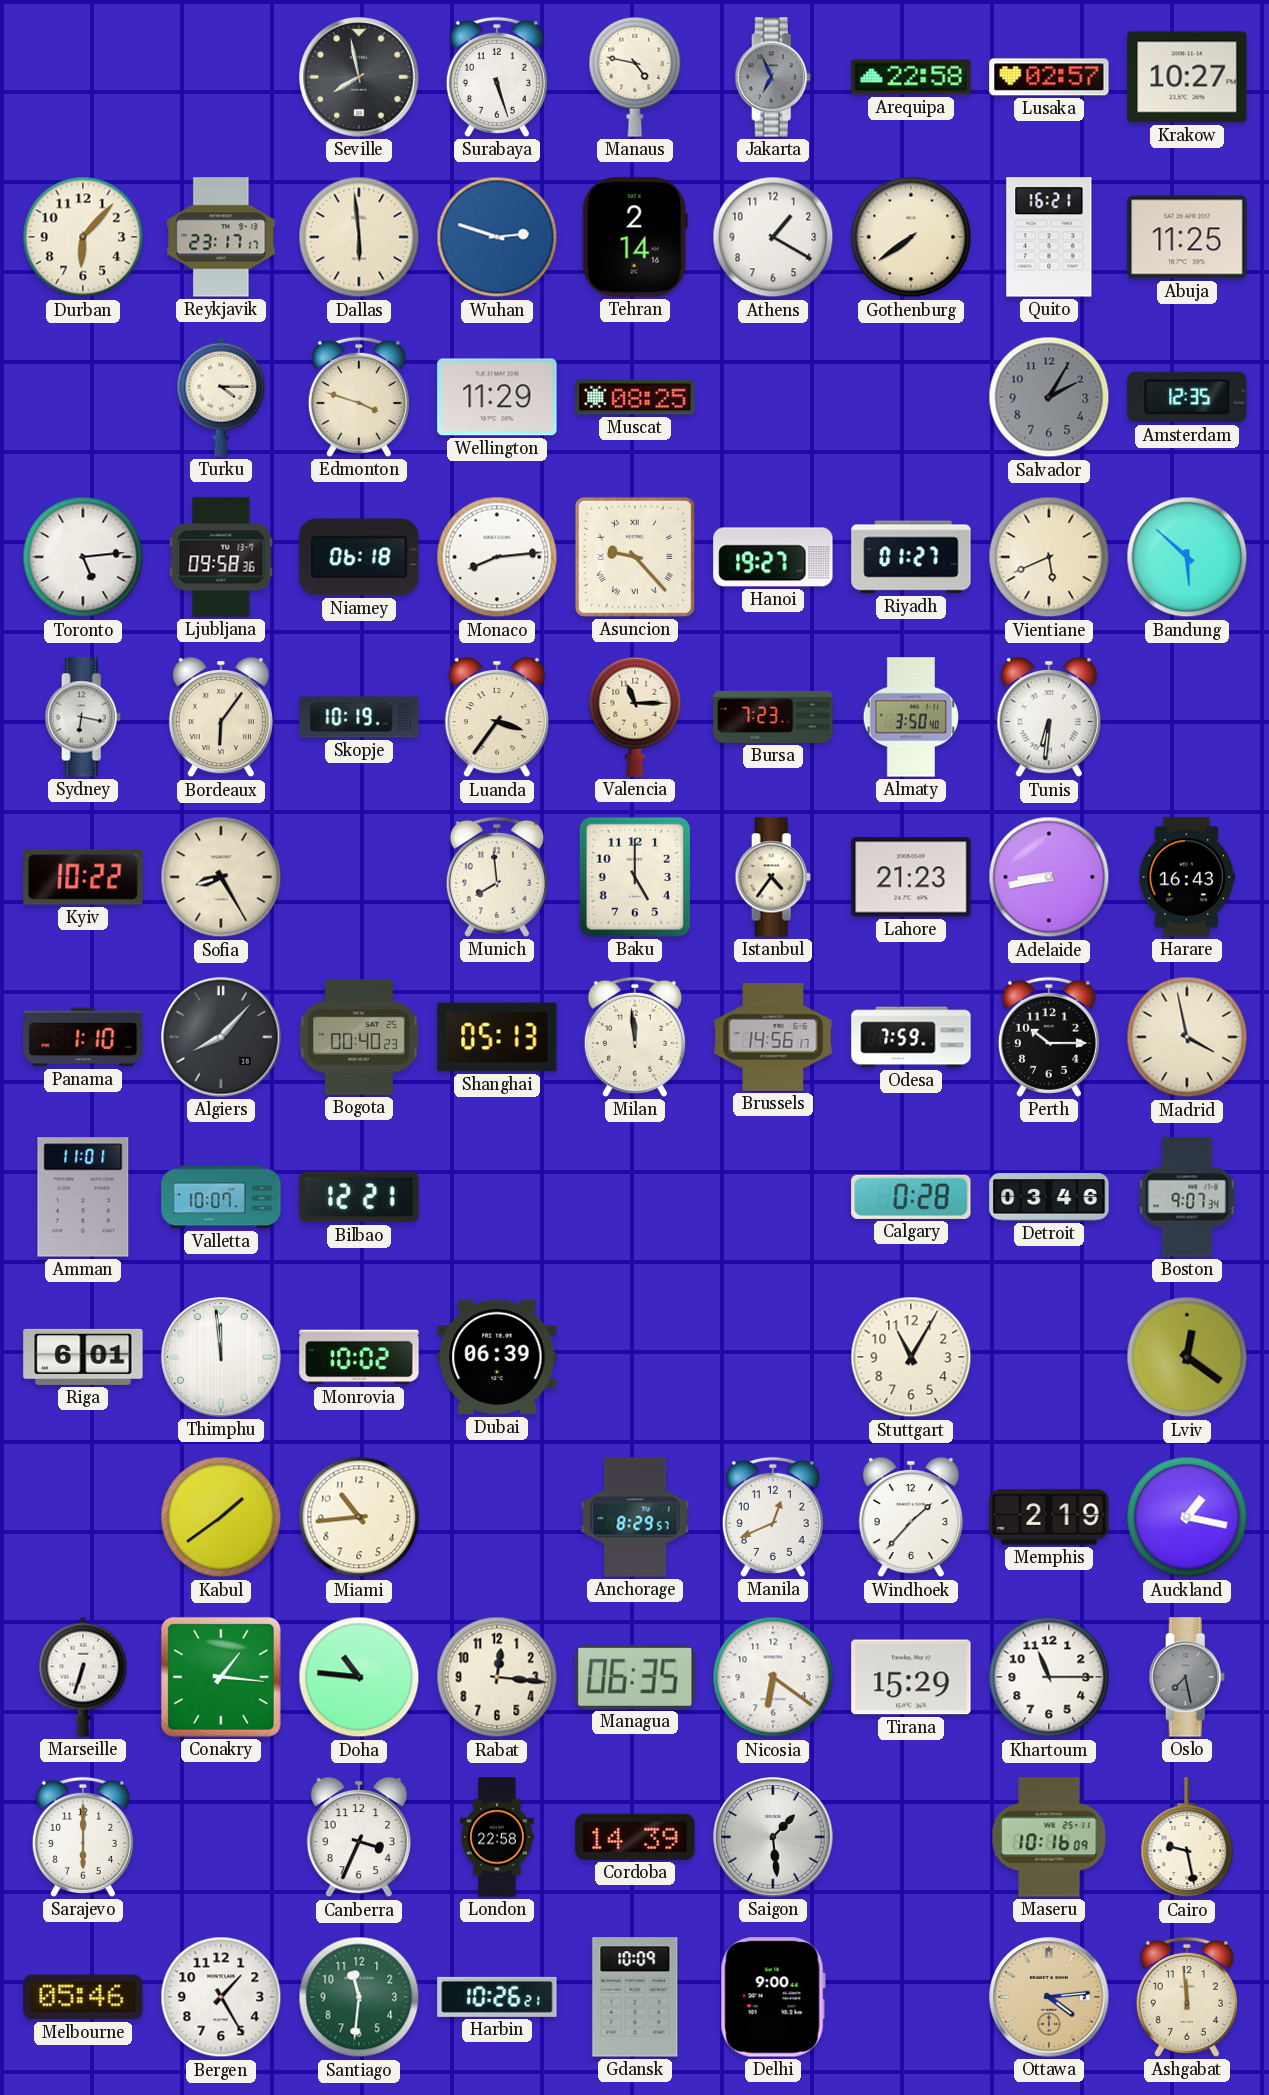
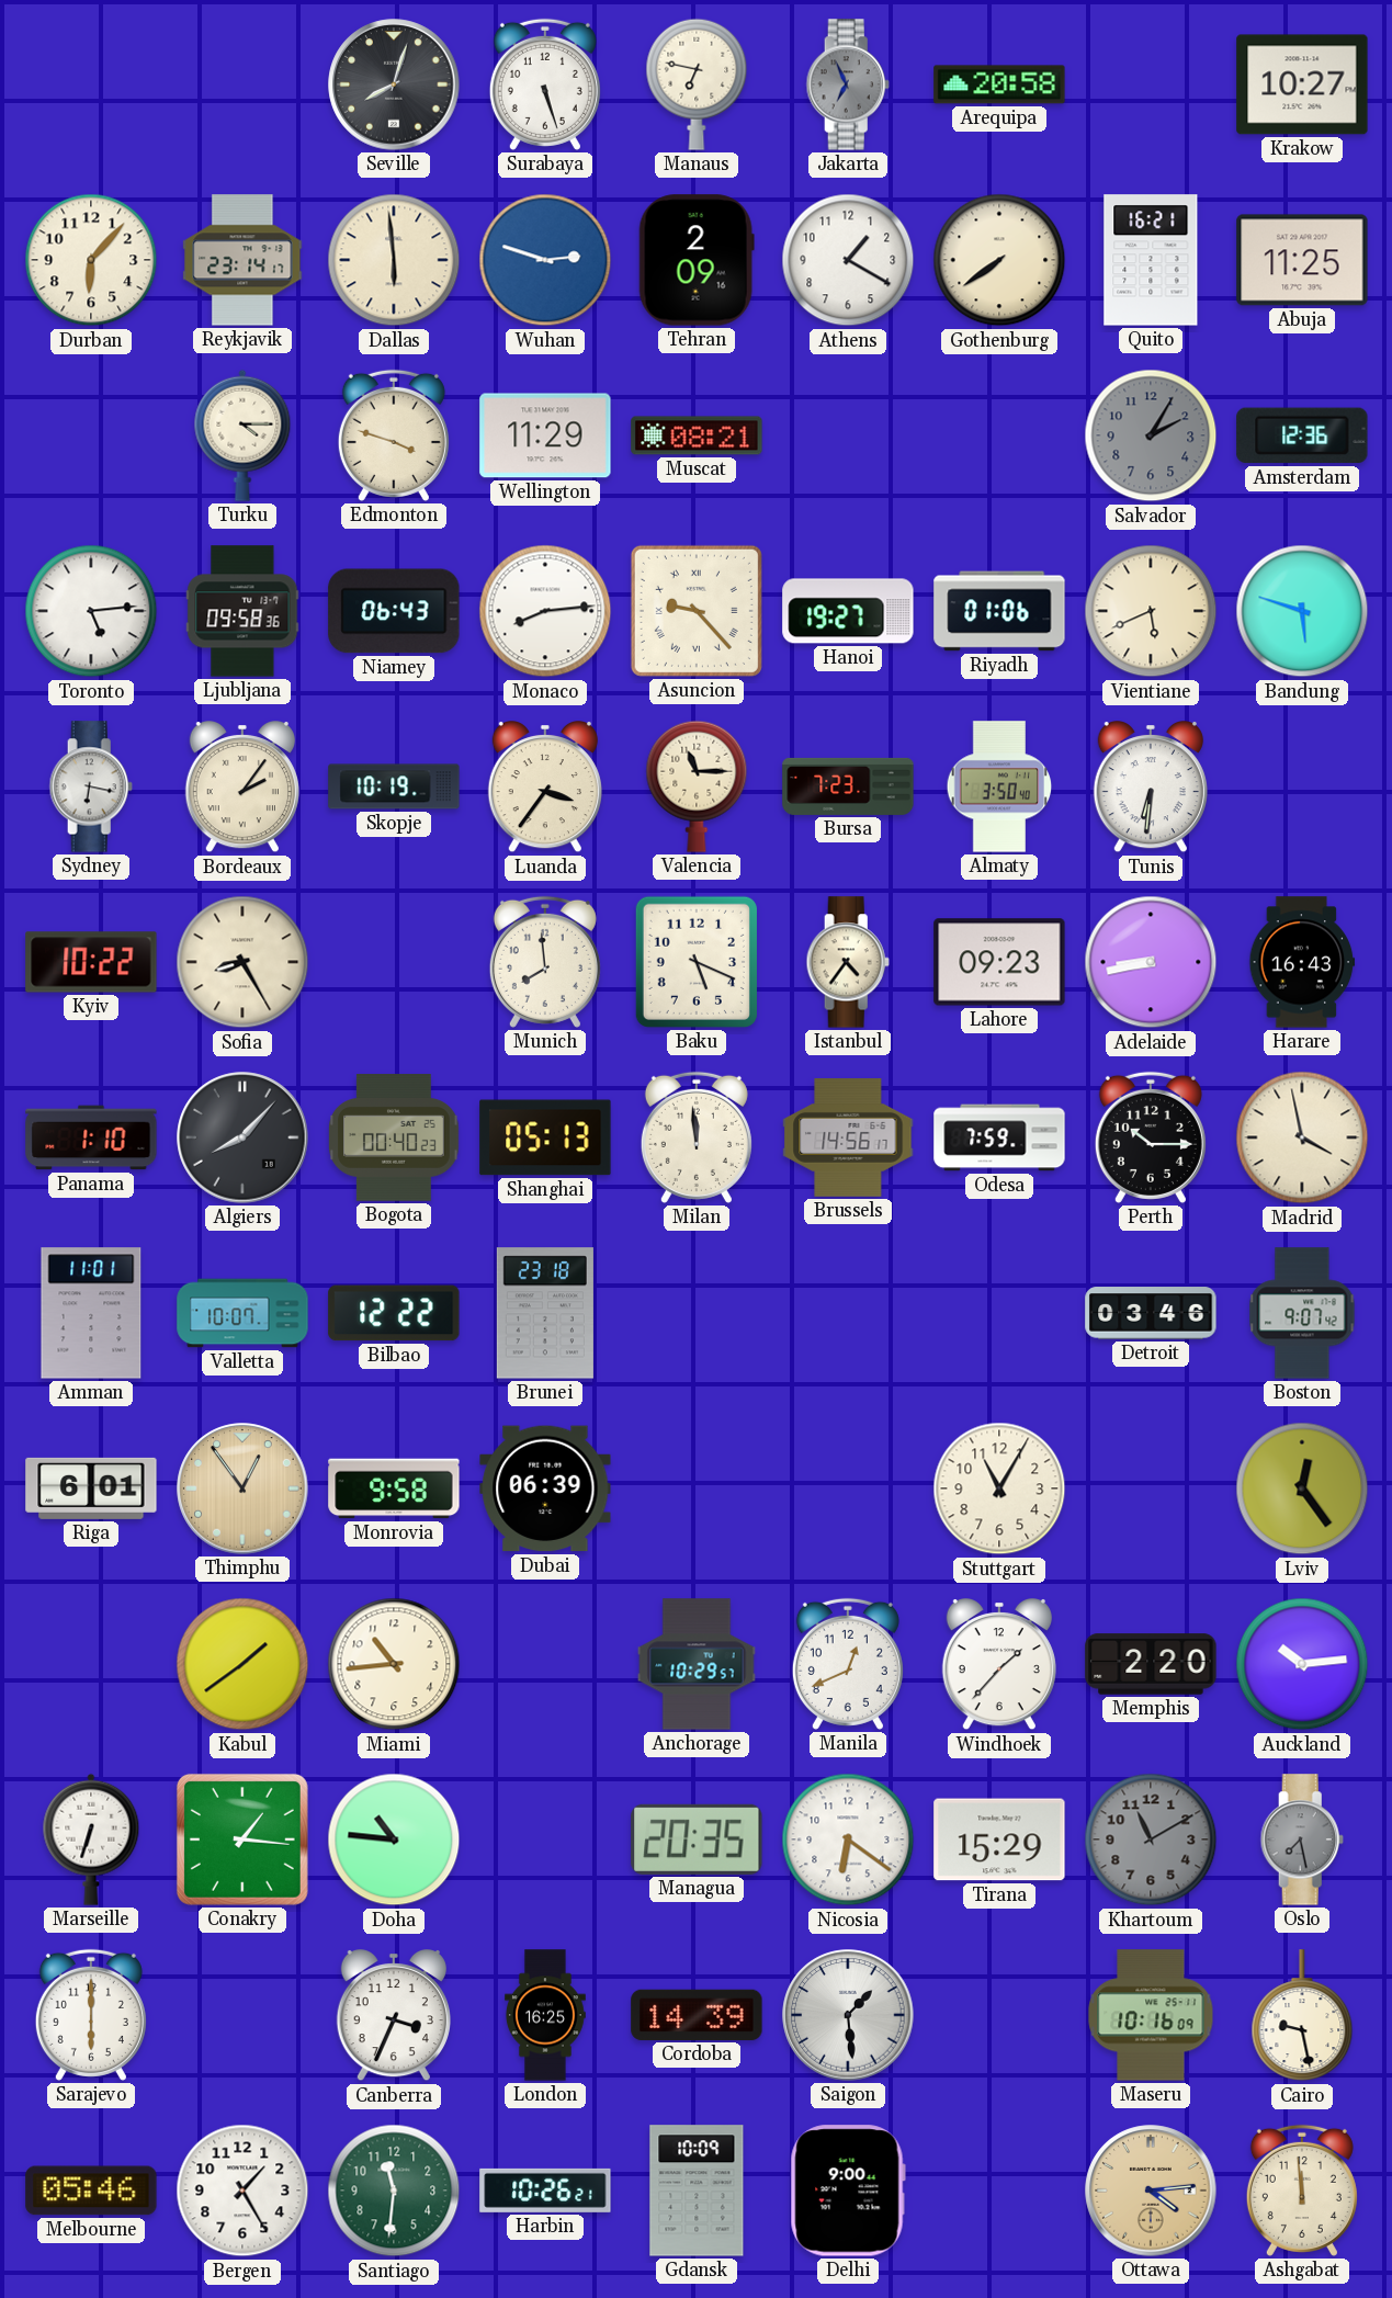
Seville: 7:58 -> 8:03 (394, 84)
Manaus: 4:47 -> 6:47 (697, 84)
Arequipa: 22:58 -> 20:58 (999, 84)
Lusaka: 02:57 -> none (1049, 77)
Reykjavik: 23:17 -> 23:14 (242, 260)
Tehran: 2:14 -> 2:09 (697, 260)
Muscat: 08:25 -> 08:21 (697, 435)
Amsterdam: 12:35 -> 12:36 (1302, 435)
Niamey: 06:18 -> 06:43 (394, 611)
Riyadh: 01:27 -> 01:06 (999, 611)
Bandung: 5:52 -> 5:48 (1302, 611)
Bordeaux: 6:06 -> 2:06 (242, 786)
Baku: 5:00 -> 5:19 (697, 962)
Lahore: 21:23 -> 09:23 (999, 962)
Bilbao: 12:21 -> 12:22 (394, 1313)
Brunei: none -> 23:18 (545, 1313)
Calgary: 0:28 -> none (911, 1197)
Boston: 9:07:34 -> 9:07:42 (1302, 1313)
Thimphu: 11:59 -> 12:54 (242, 1488)
Thimphu dial: white -> champagne (242, 1488)
Monrovia: 10:02 -> 9:58 (394, 1488)
Lviv: 12:21 -> 12:24 (1302, 1488)
Anchorage: 8:29 -> 10:29 (697, 1664)
Memphis: 2:19 -> 2:20 (1151, 1664)
Auckland: 1:17 -> 10:14 (1302, 1664)
Rabat: 12:16 -> none (497, 1677)
Managua: 06:35 -> 20:35 (697, 1839)
Khartoum: 11:15 -> 11:10 (1151, 1839)
Khartoum dial: white -> grey (1151, 1839)
London: 22:58 -> 16:25 (545, 2015)
